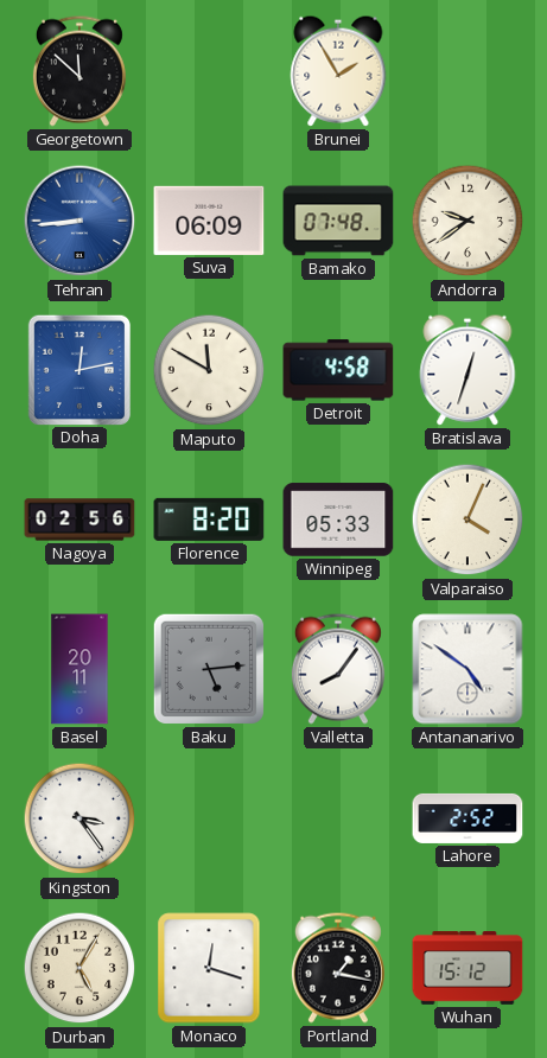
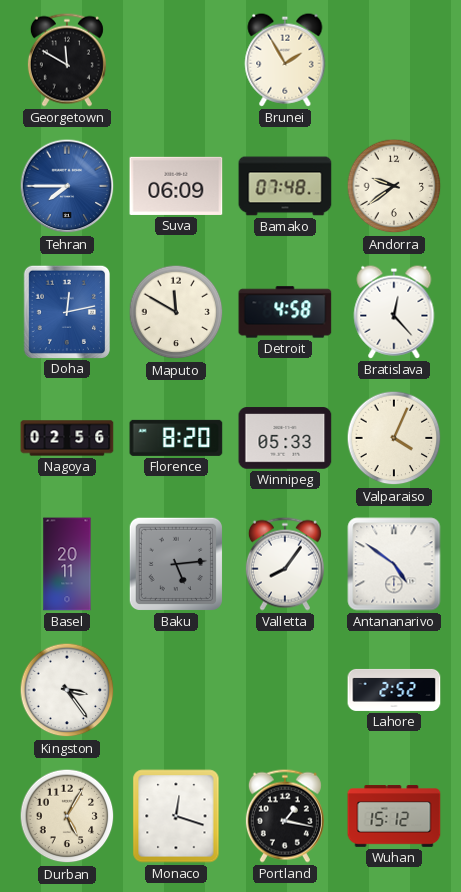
Georgetown: 11:52 -> 11:50 (67, 60)
Tehran: 8:44 -> 7:45 (67, 186)
Bratislava: 12:33 -> 12:23 (394, 312)
